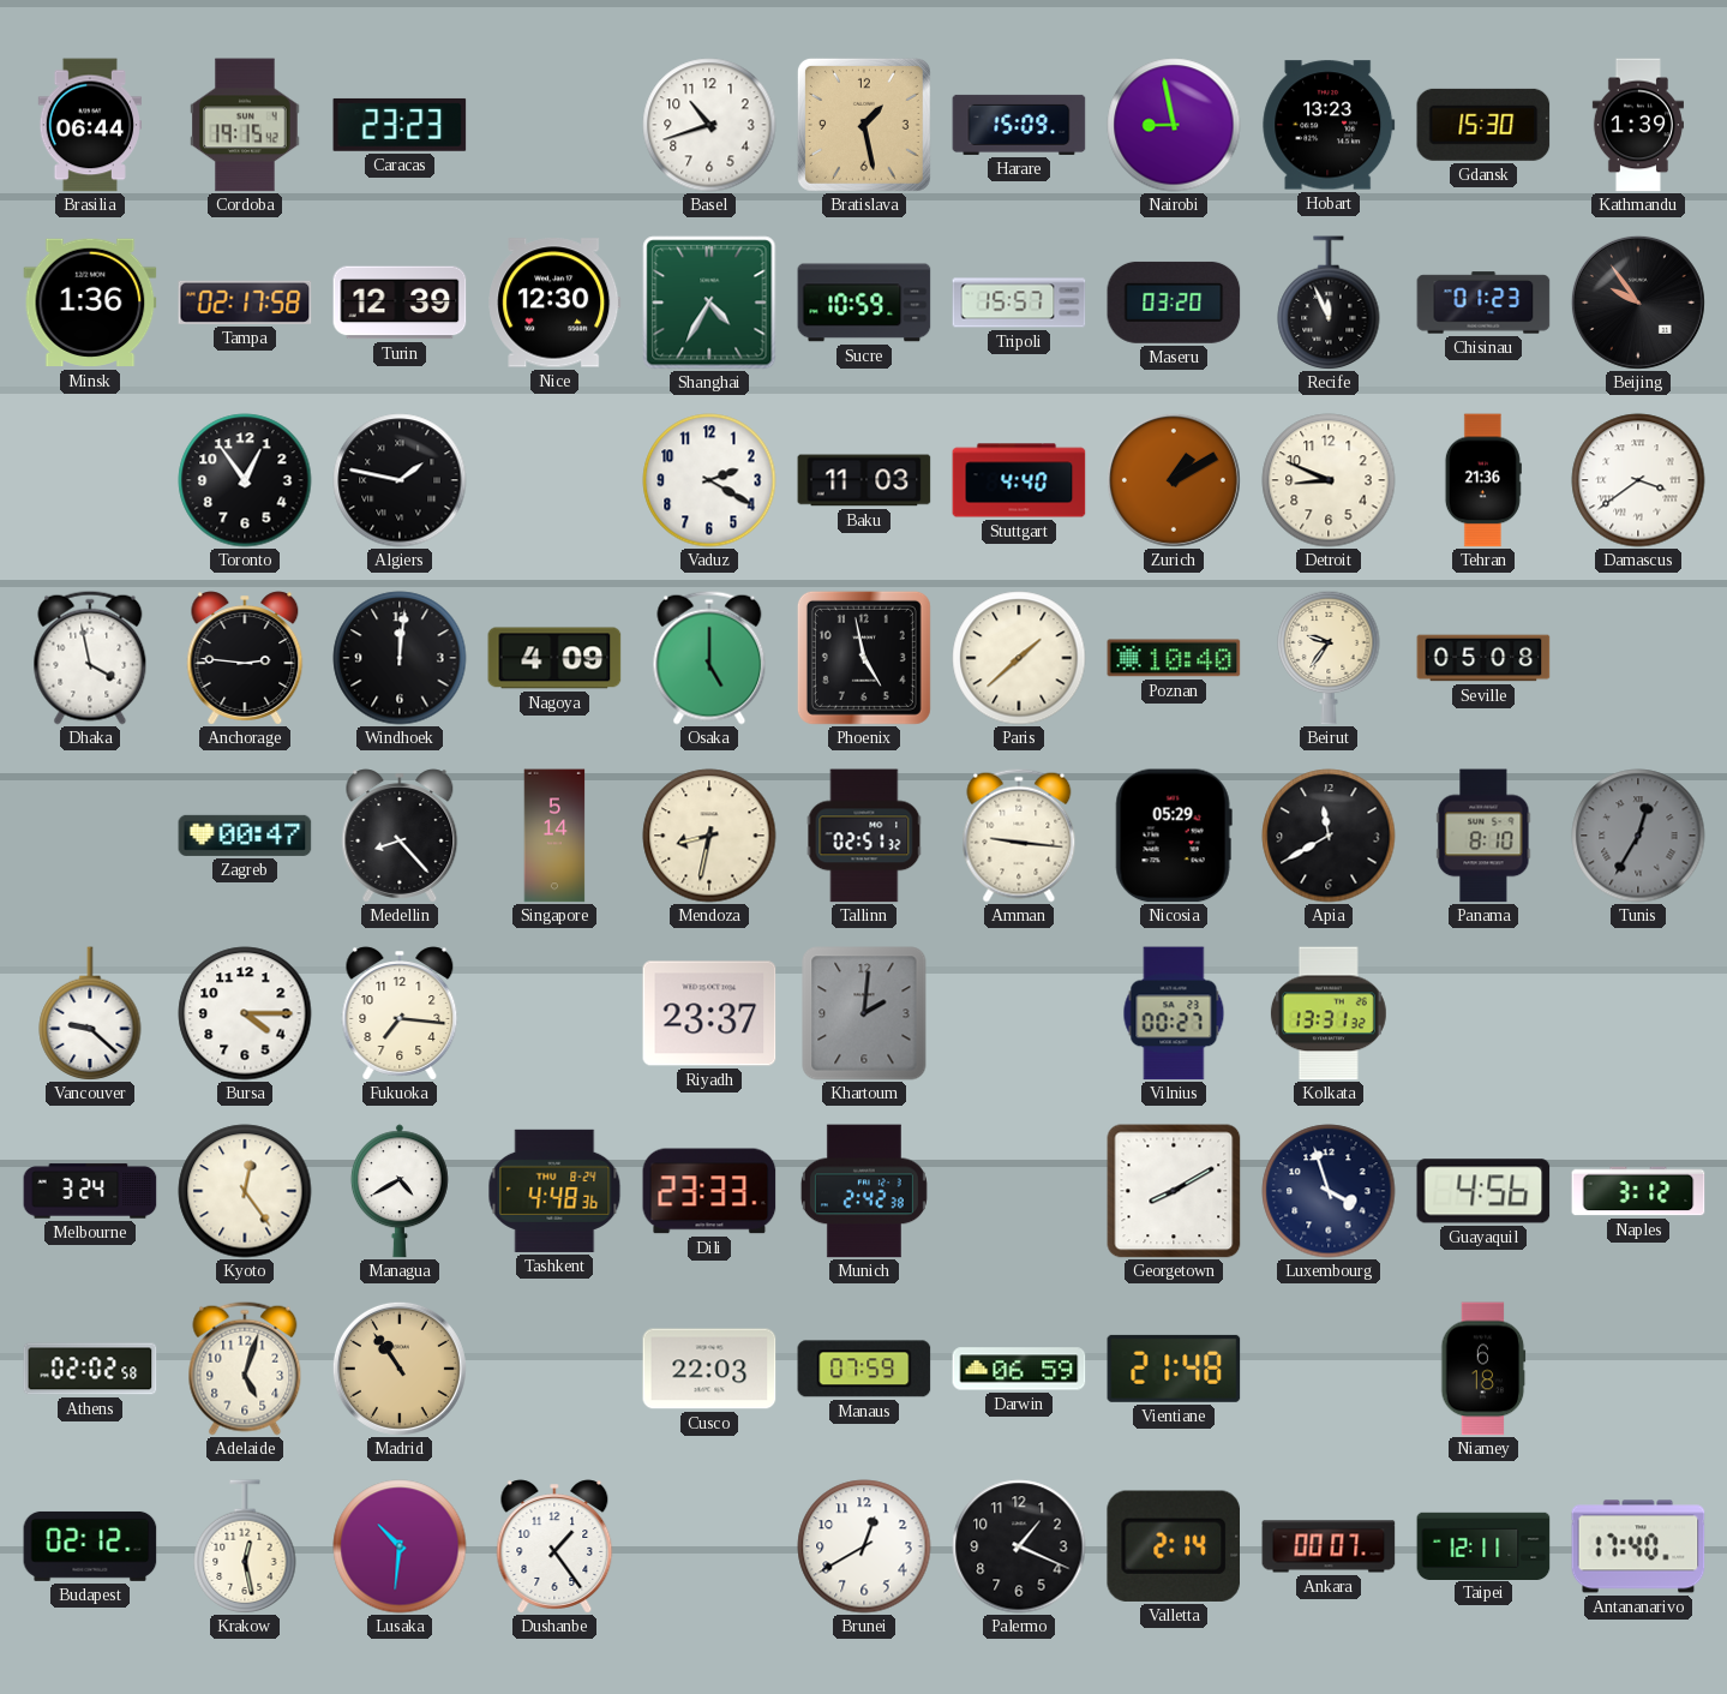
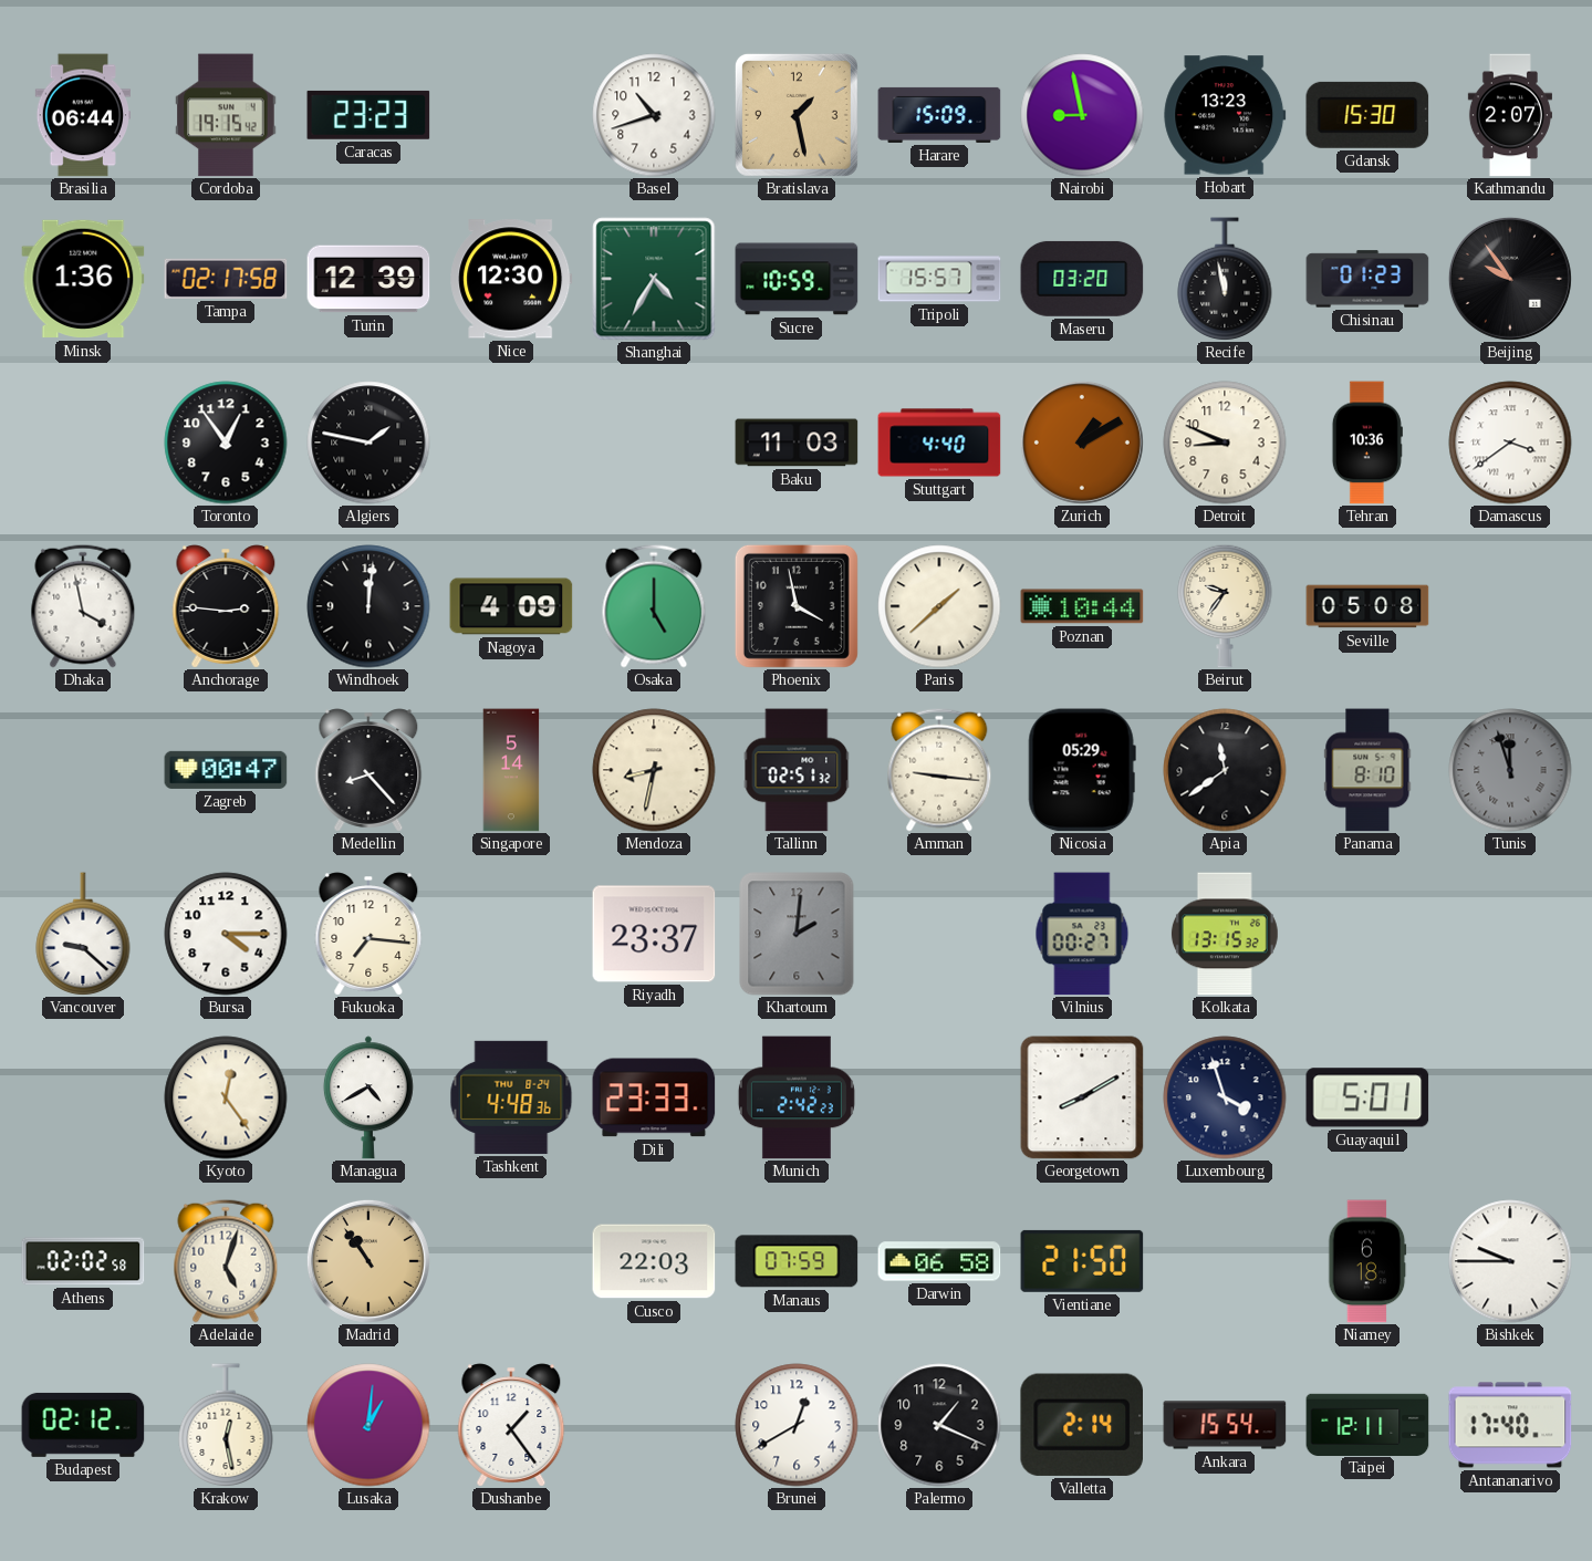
Kathmandu: 1:39 -> 2:07 (1510, 115)
Recife: 11:56 -> 11:58 (1225, 279)
Vaduz: 2:20 -> none (709, 480)
Tehran: 21:36 -> 10:36 (1367, 443)
Phoenix: 4:58 -> 3:58 (797, 606)
Poznan: 10:40 -> 10:44 (1082, 606)
Apia: 11:40 -> 11:39 (1225, 770)
Tunis: 12:35 -> 11:57 (1510, 770)
Kolkata: 13:31 -> 13:15 (1225, 934)
Melbourne: 3:24 -> none (90, 1191)
Munich: 2:42:38 -> 2:42:23 (797, 1097)
Guayaquil: 4:56 -> 5:01 (1367, 1097)
Naples: 3:12 -> none (1638, 1191)
Darwin: 06:59 -> 06:58 (939, 1261)
Vientiane: 21:48 -> 21:50 (1082, 1261)
Bishkek: none -> 9:45 (1510, 1261)
Lusaka: 10:31 -> 1:01 (368, 1425)
Ankara: 00:07 -> 15:54 (1225, 1425)
